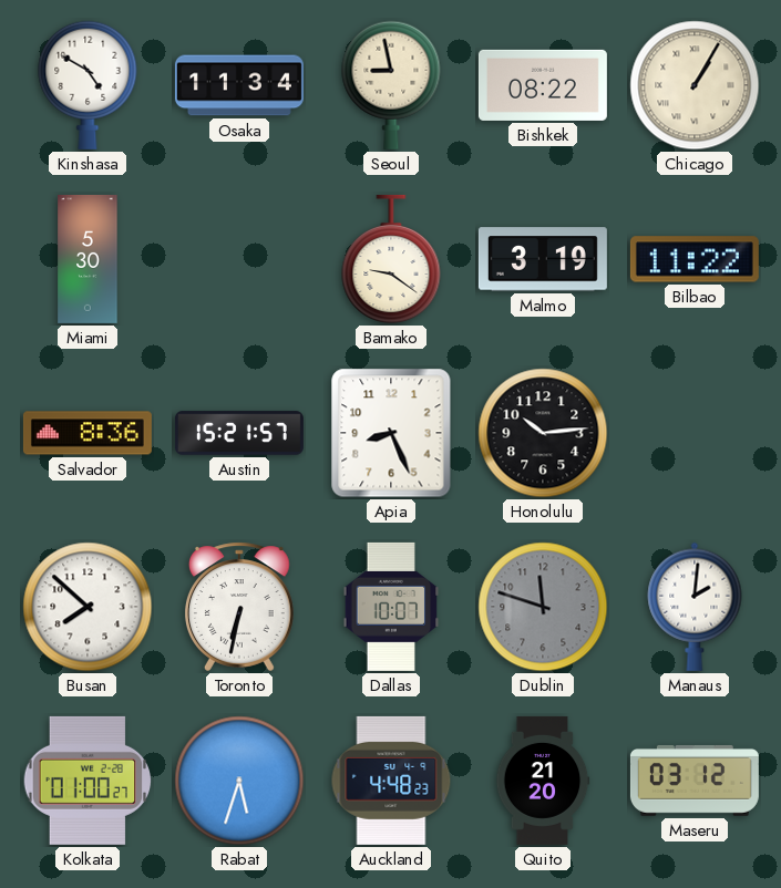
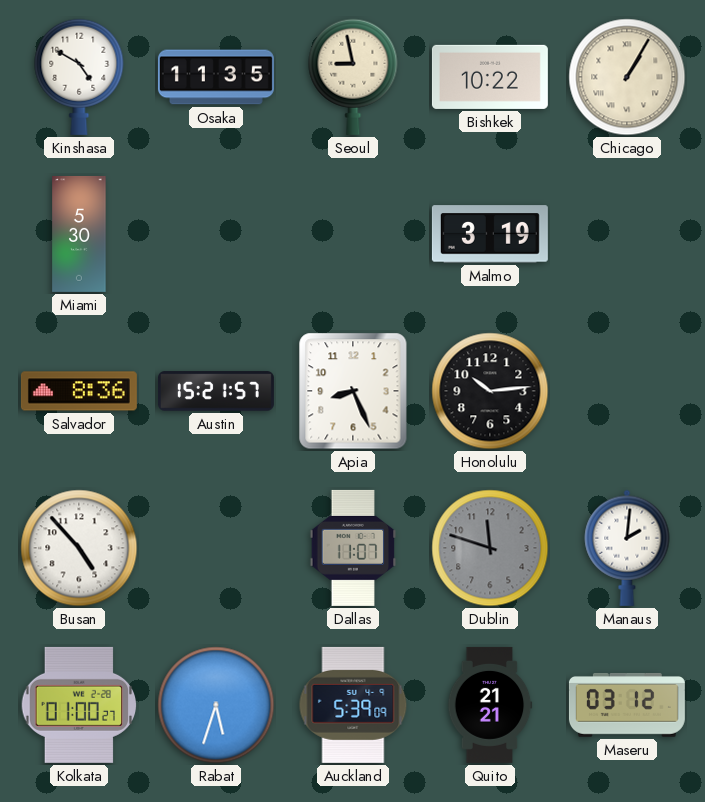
Osaka: 11:34 -> 11:35 (216, 77)
Bishkek: 08:22 -> 10:22 (490, 77)
Bamako: 9:21 -> none (391, 259)
Bilbao: 11:22 -> none (695, 259)
Busan: 7:52 -> 4:53 (79, 548)
Toronto: 6:32 -> none (239, 607)
Dallas: 10:07 -> 11:07 (353, 548)
Auckland: 4:48 -> 5:39 (353, 705)
Quito: 21:20 -> 21:21 (490, 705)
